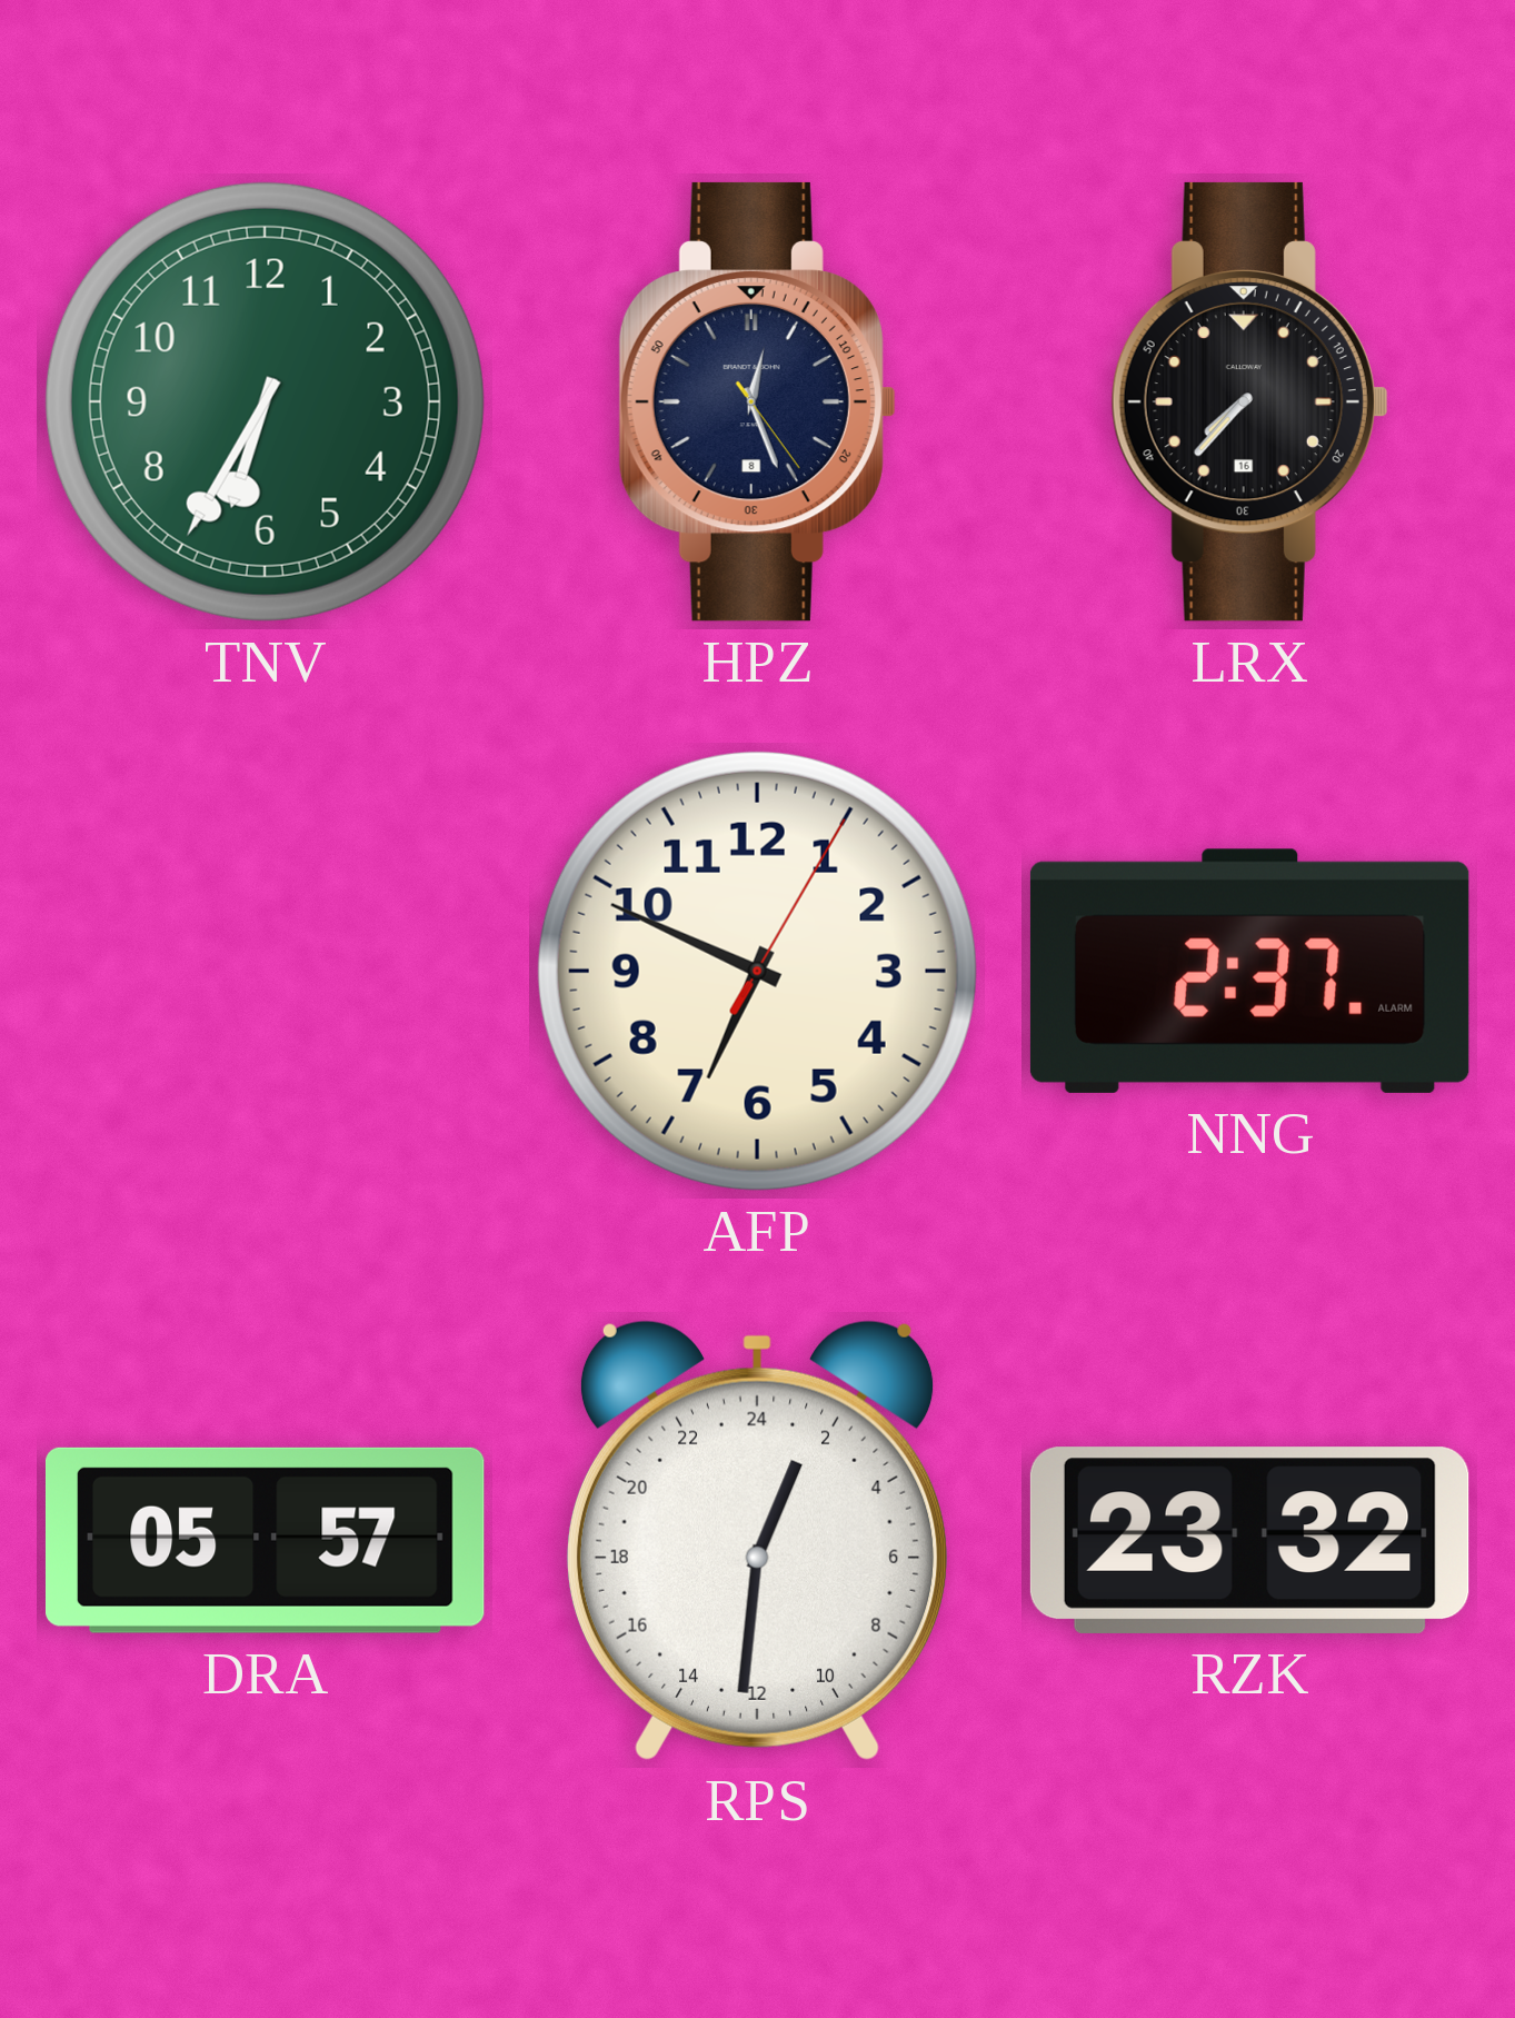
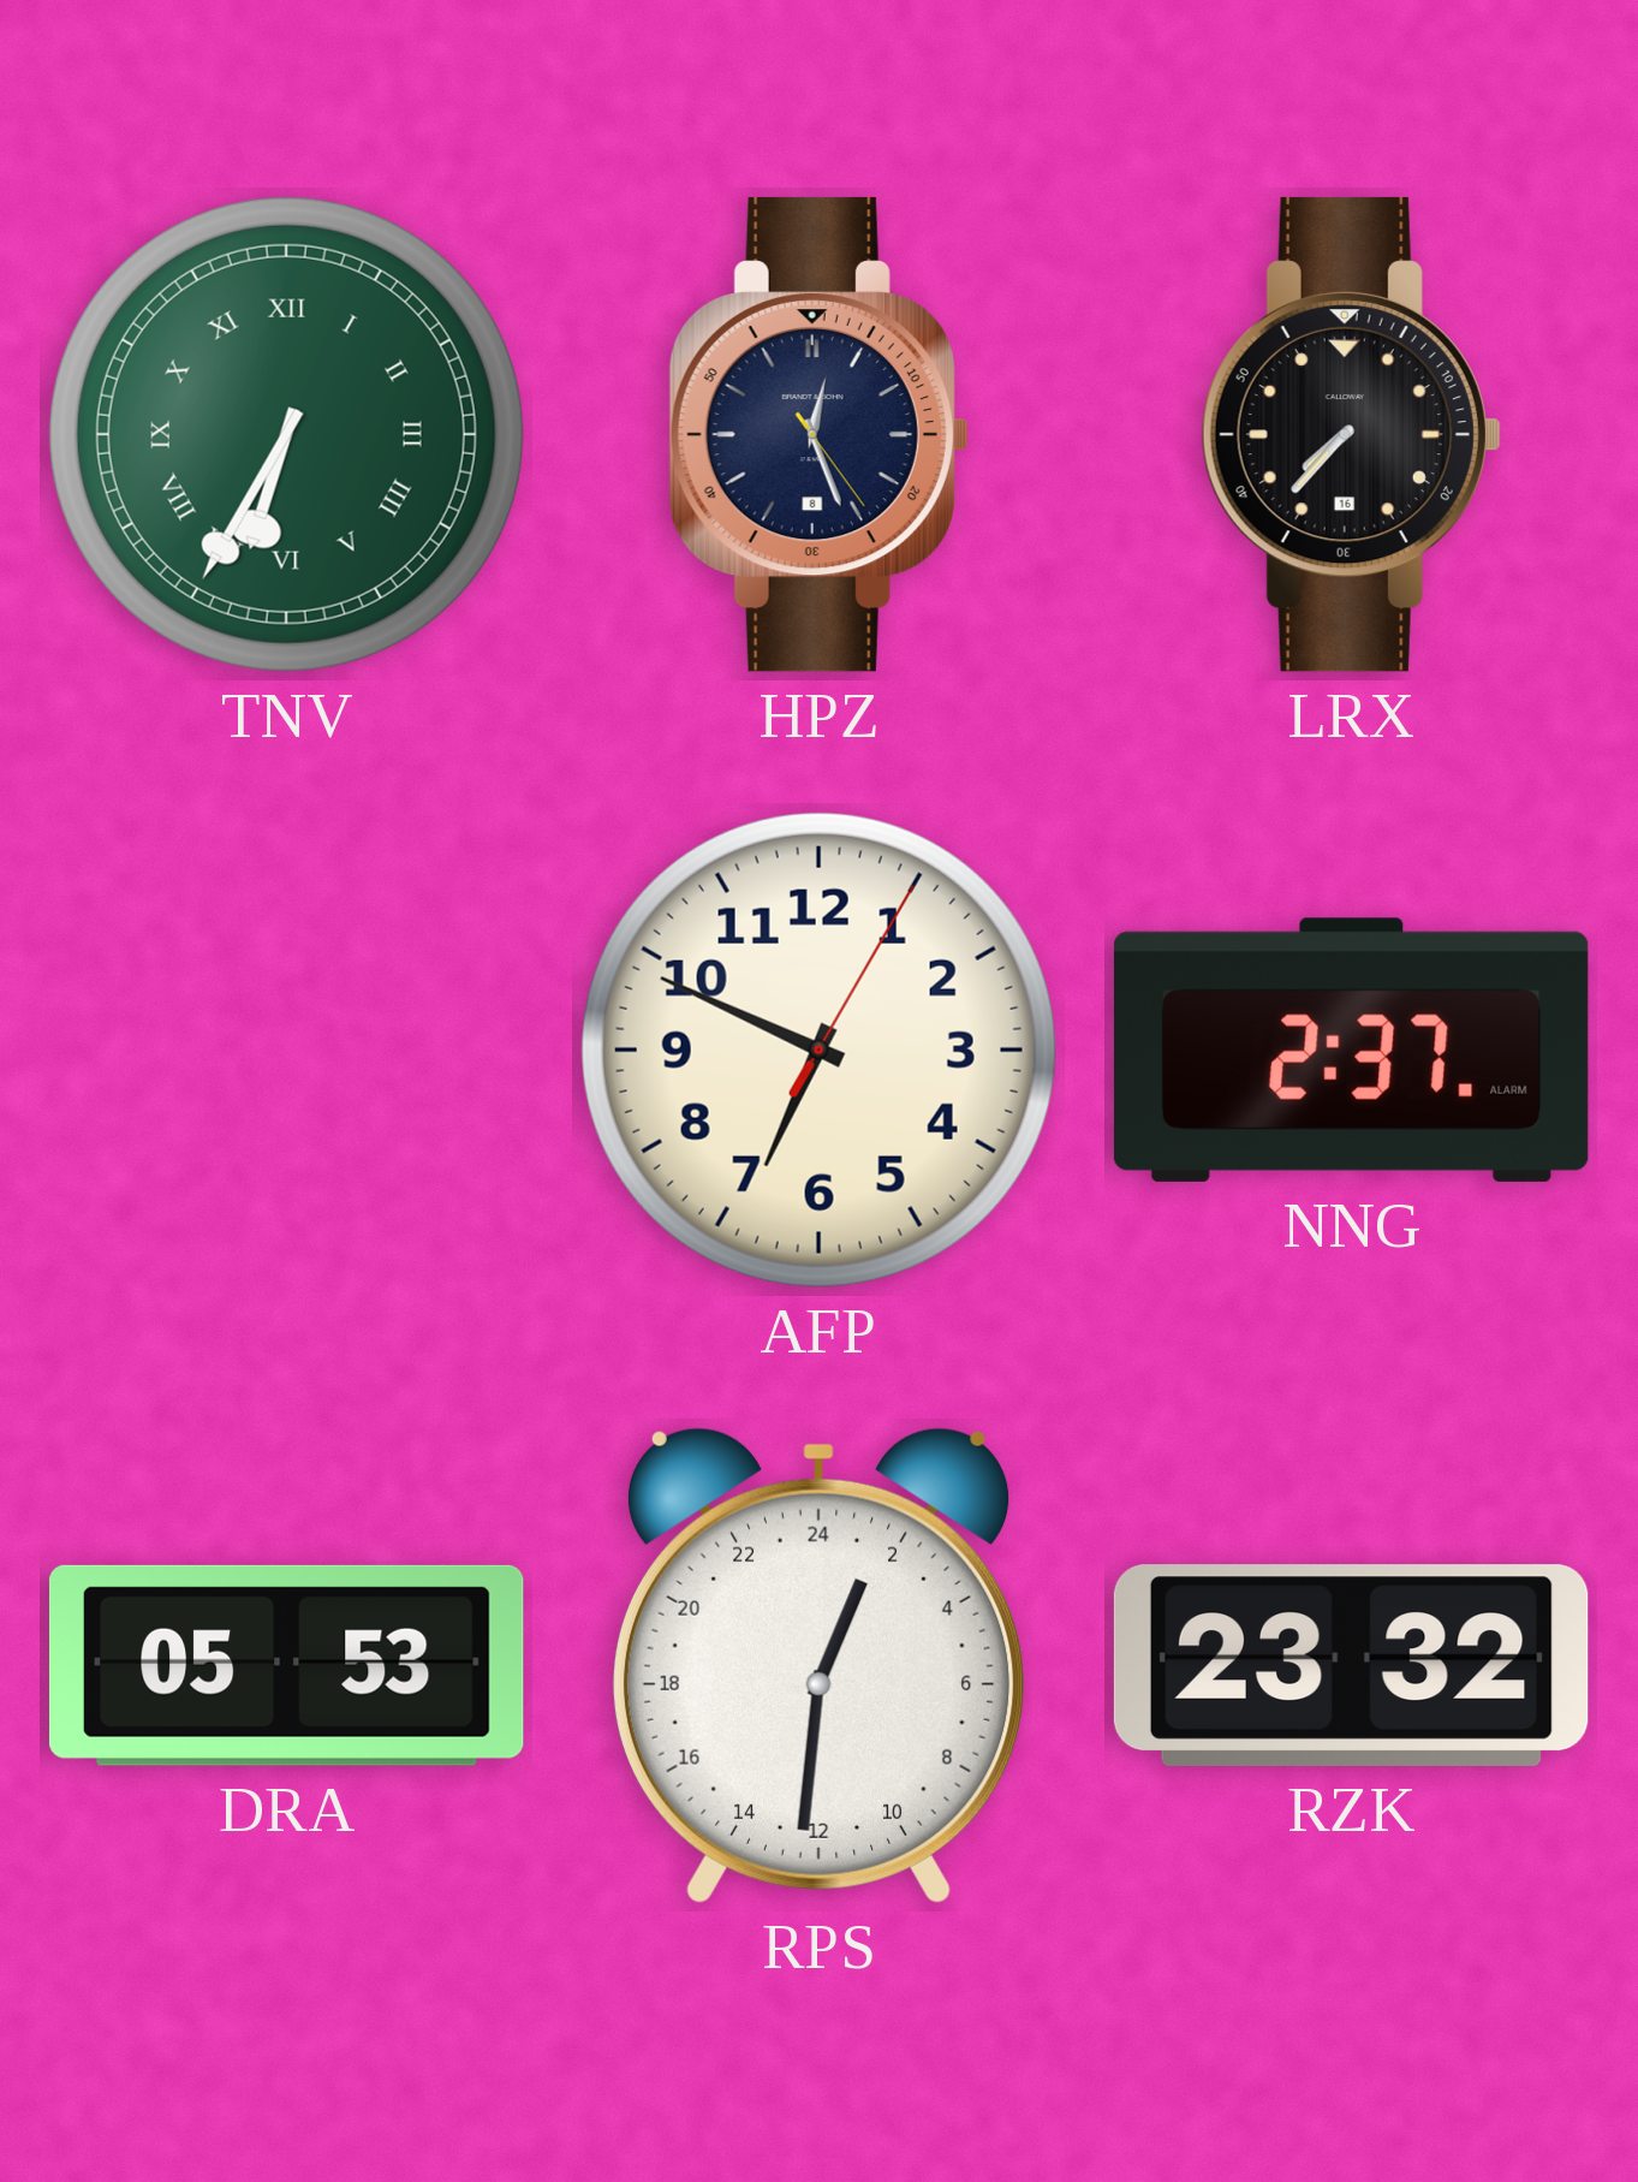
TNV numerals: Arabic -> Roman (286, 434)
DRA: 05:57 -> 05:53 (286, 1665)
